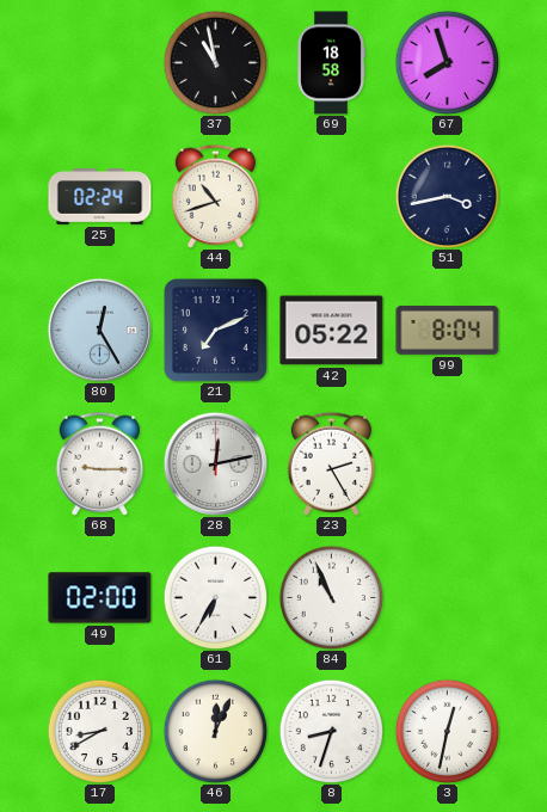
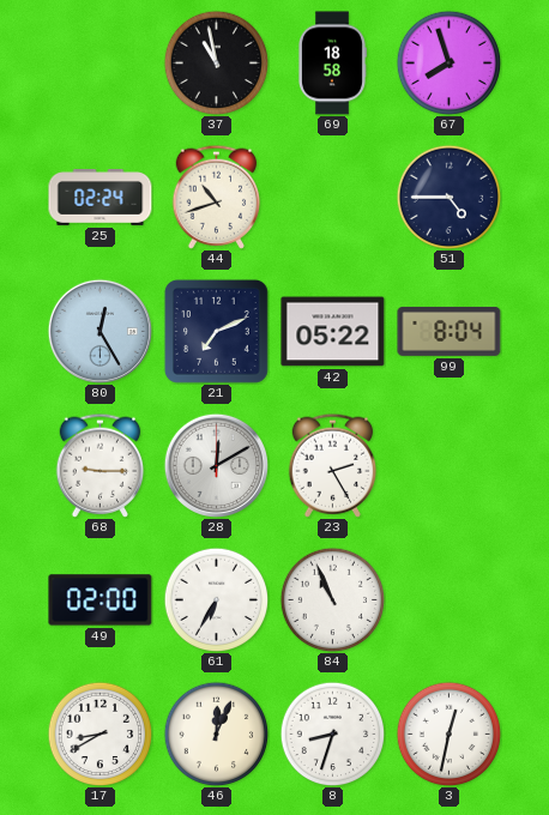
51: 3:43 -> 4:45 (448, 197)
28: 12:13 -> 12:10 (216, 465)
